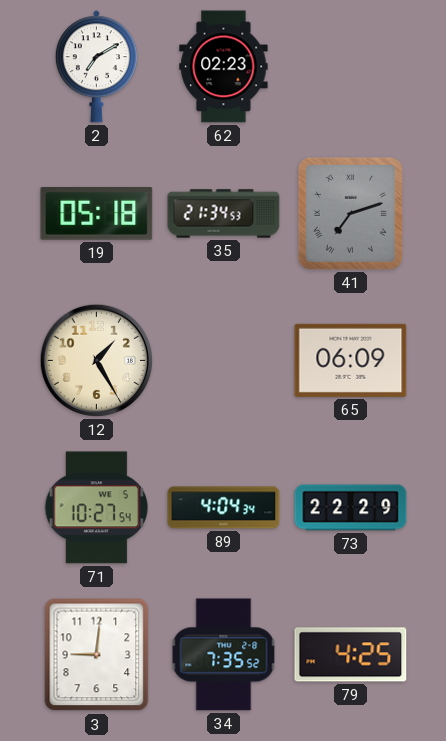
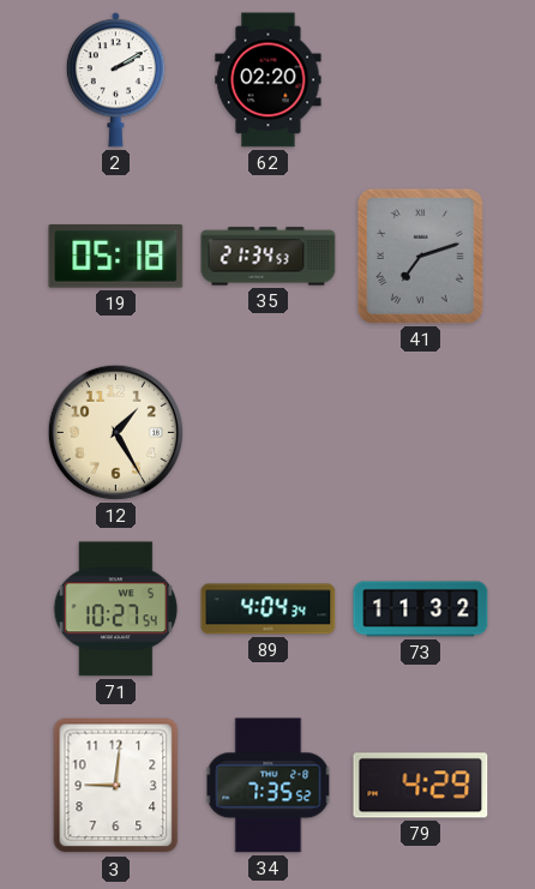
2: 7:10 -> 2:10 (115, 80)
62: 02:23 -> 02:20 (269, 80)
65: 06:09 -> none (351, 360)
73: 22:29 -> 11:32 (421, 609)
79: 4:25 -> 4:29 (421, 786)
